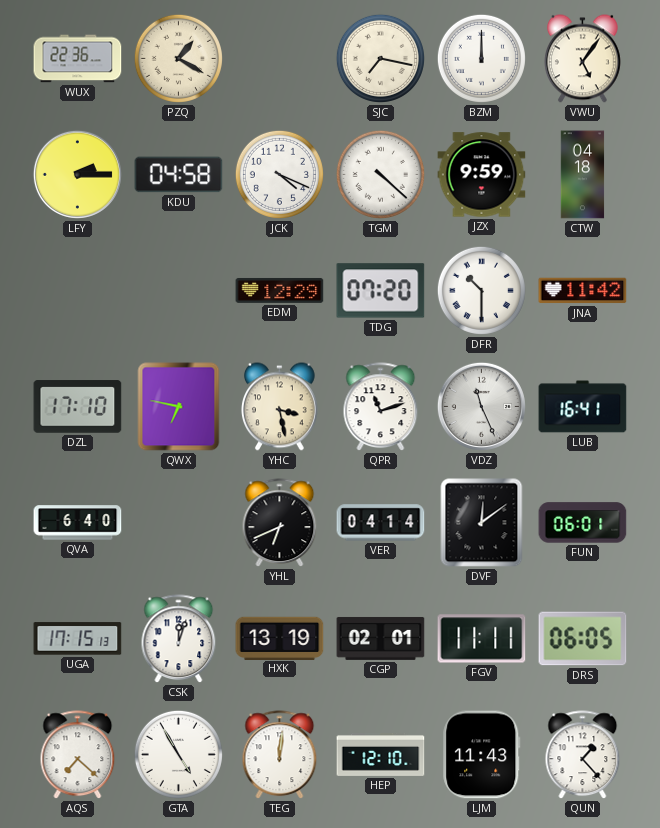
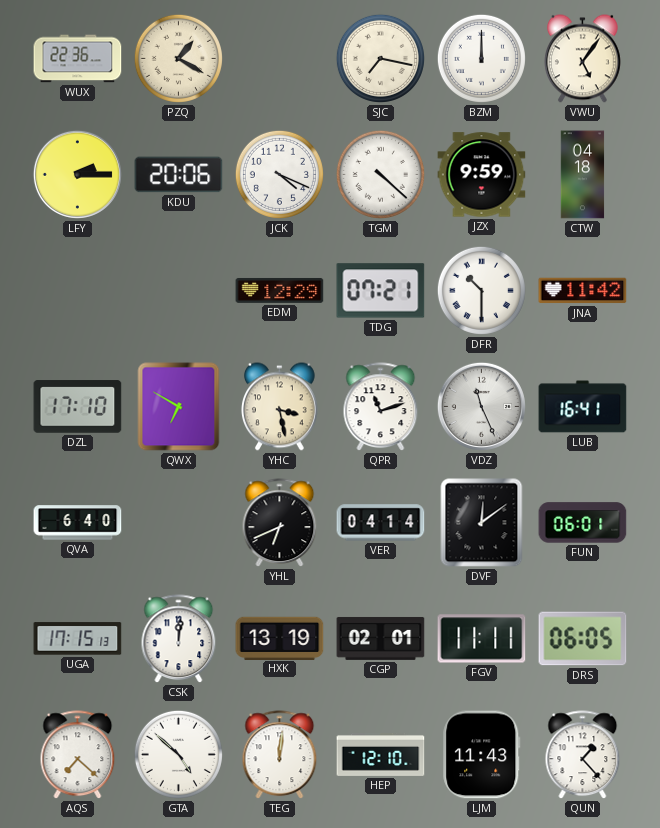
KDU: 04:58 -> 20:06 (179, 175)
TDG: 07:20 -> 07:21 (381, 291)
QWX: 6:47 -> 6:50 (179, 407)
CSK: 12:03 -> 12:01 (179, 639)
GTA: 4:55 -> 4:52 (178, 754)
